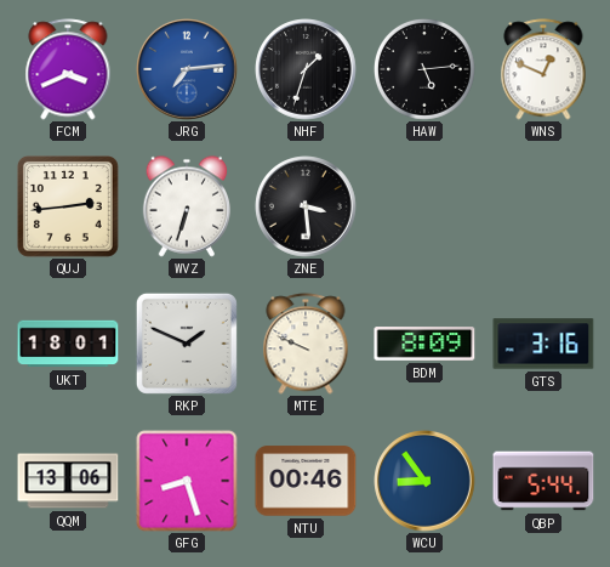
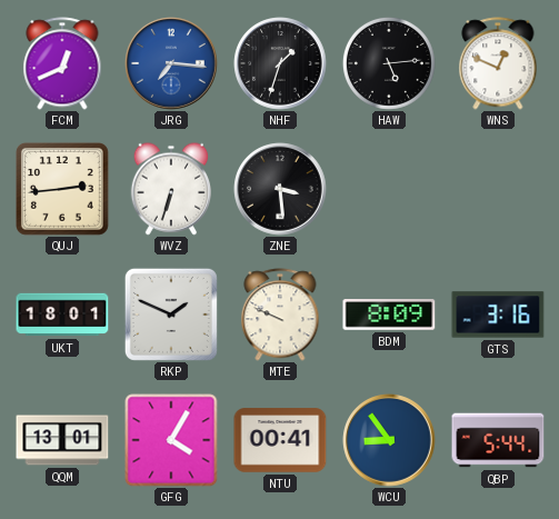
FCM: 3:41 -> 12:41 (62, 63)
JRG: 7:14 -> 7:16 (171, 63)
QQM: 13:06 -> 13:01 (62, 440)
GFG: 8:27 -> 4:05 (171, 440)
NTU: 00:46 -> 00:41 (280, 440)
